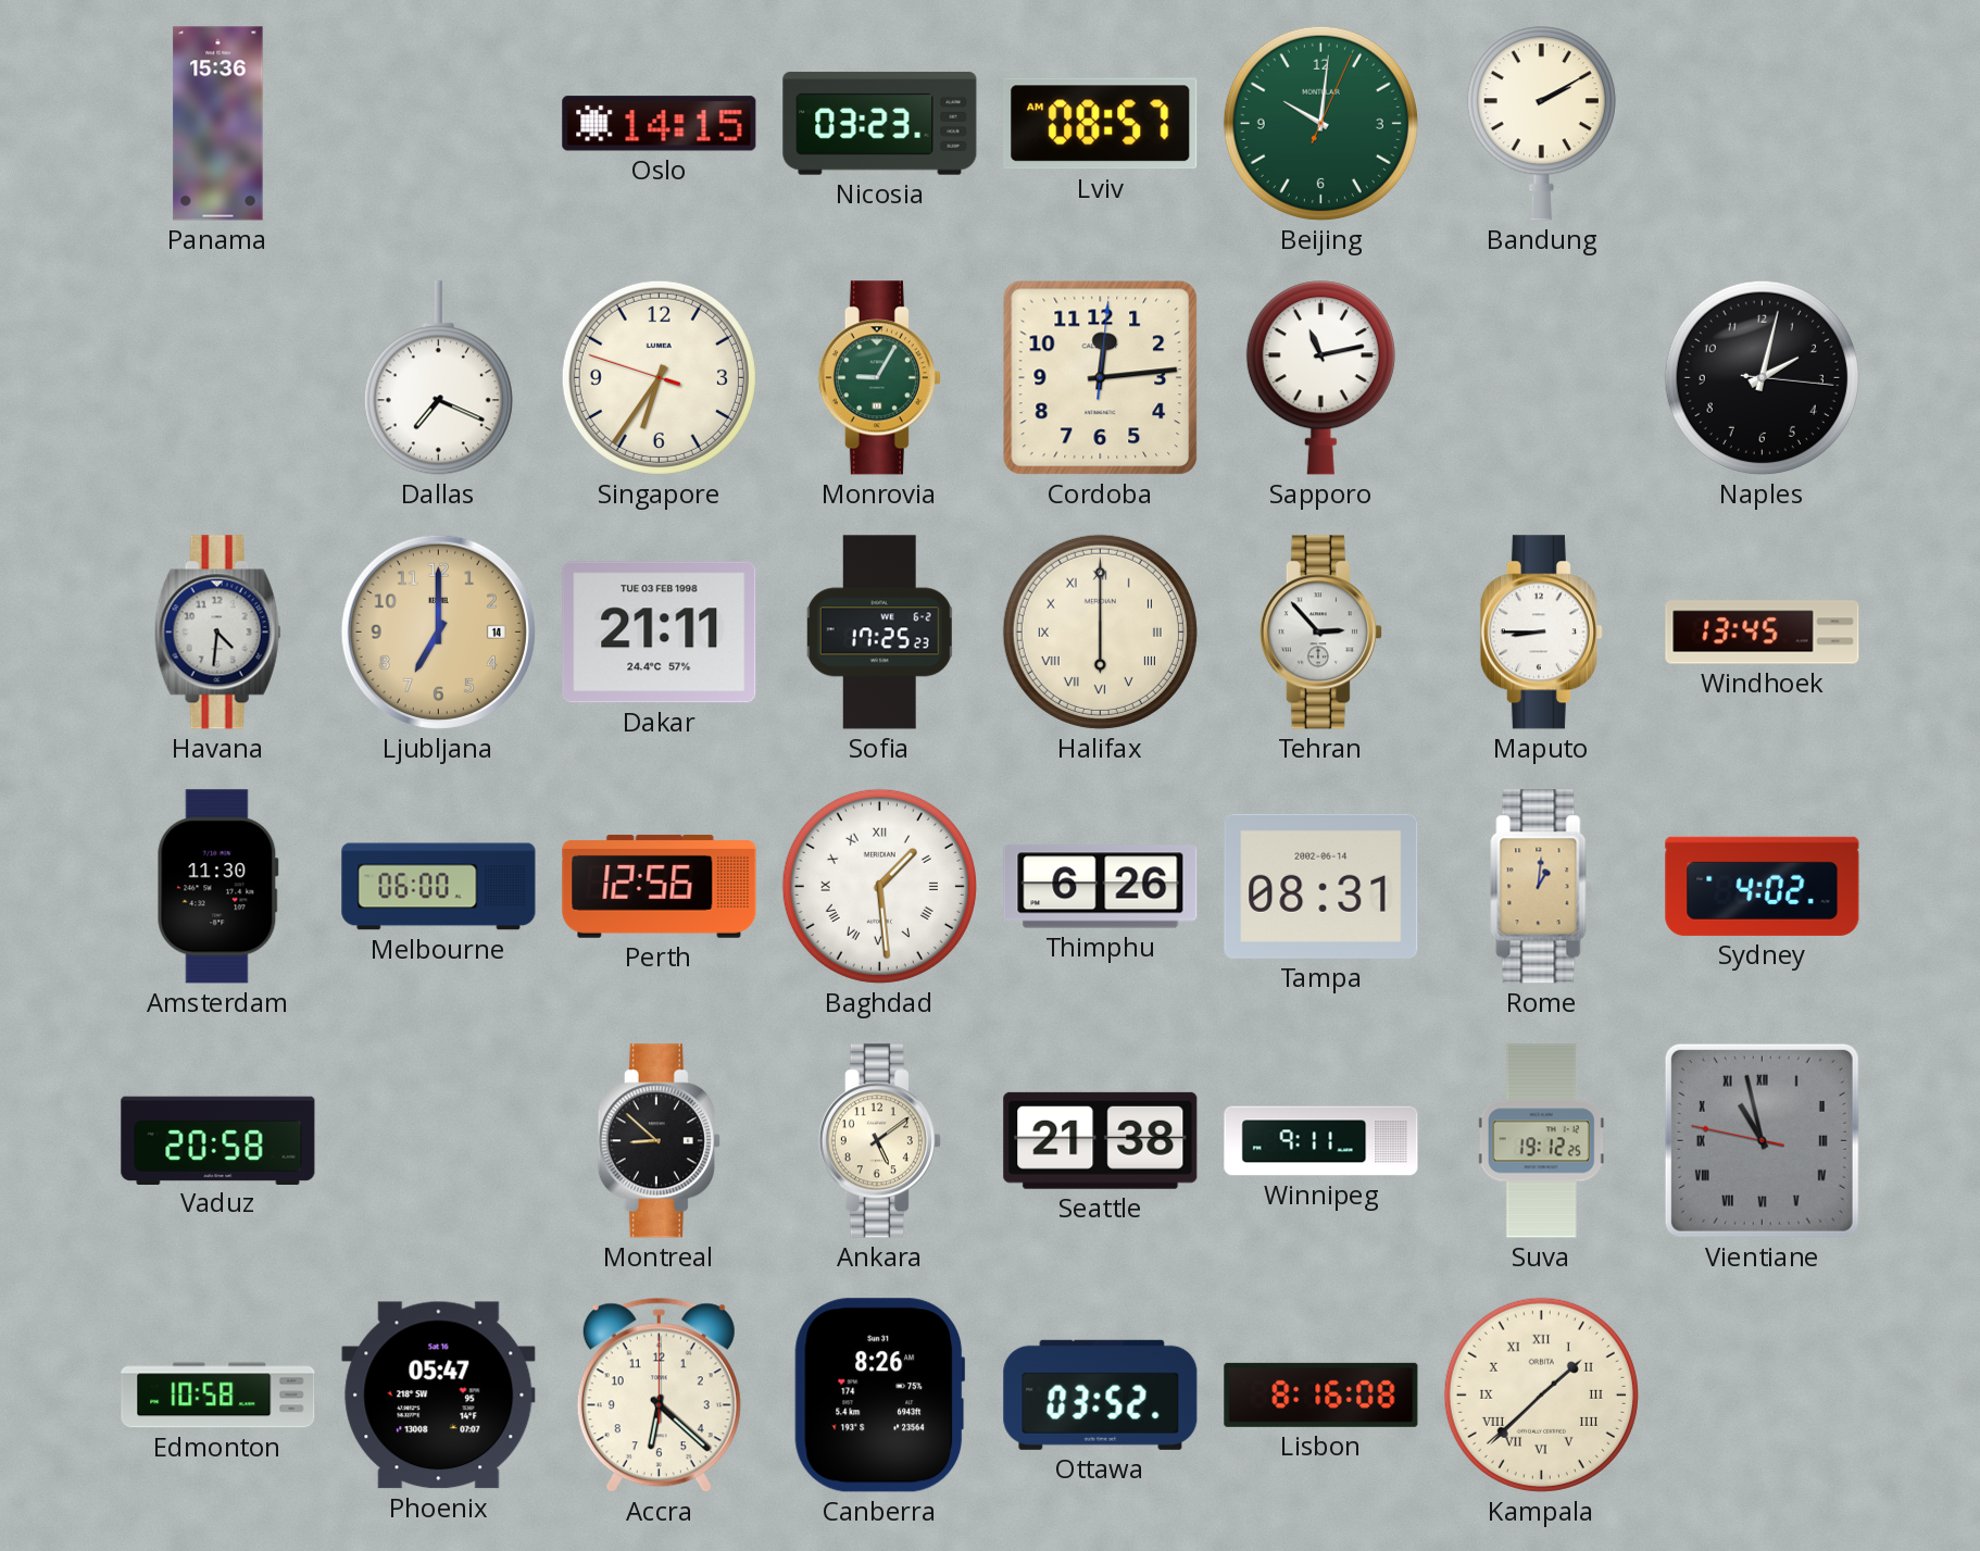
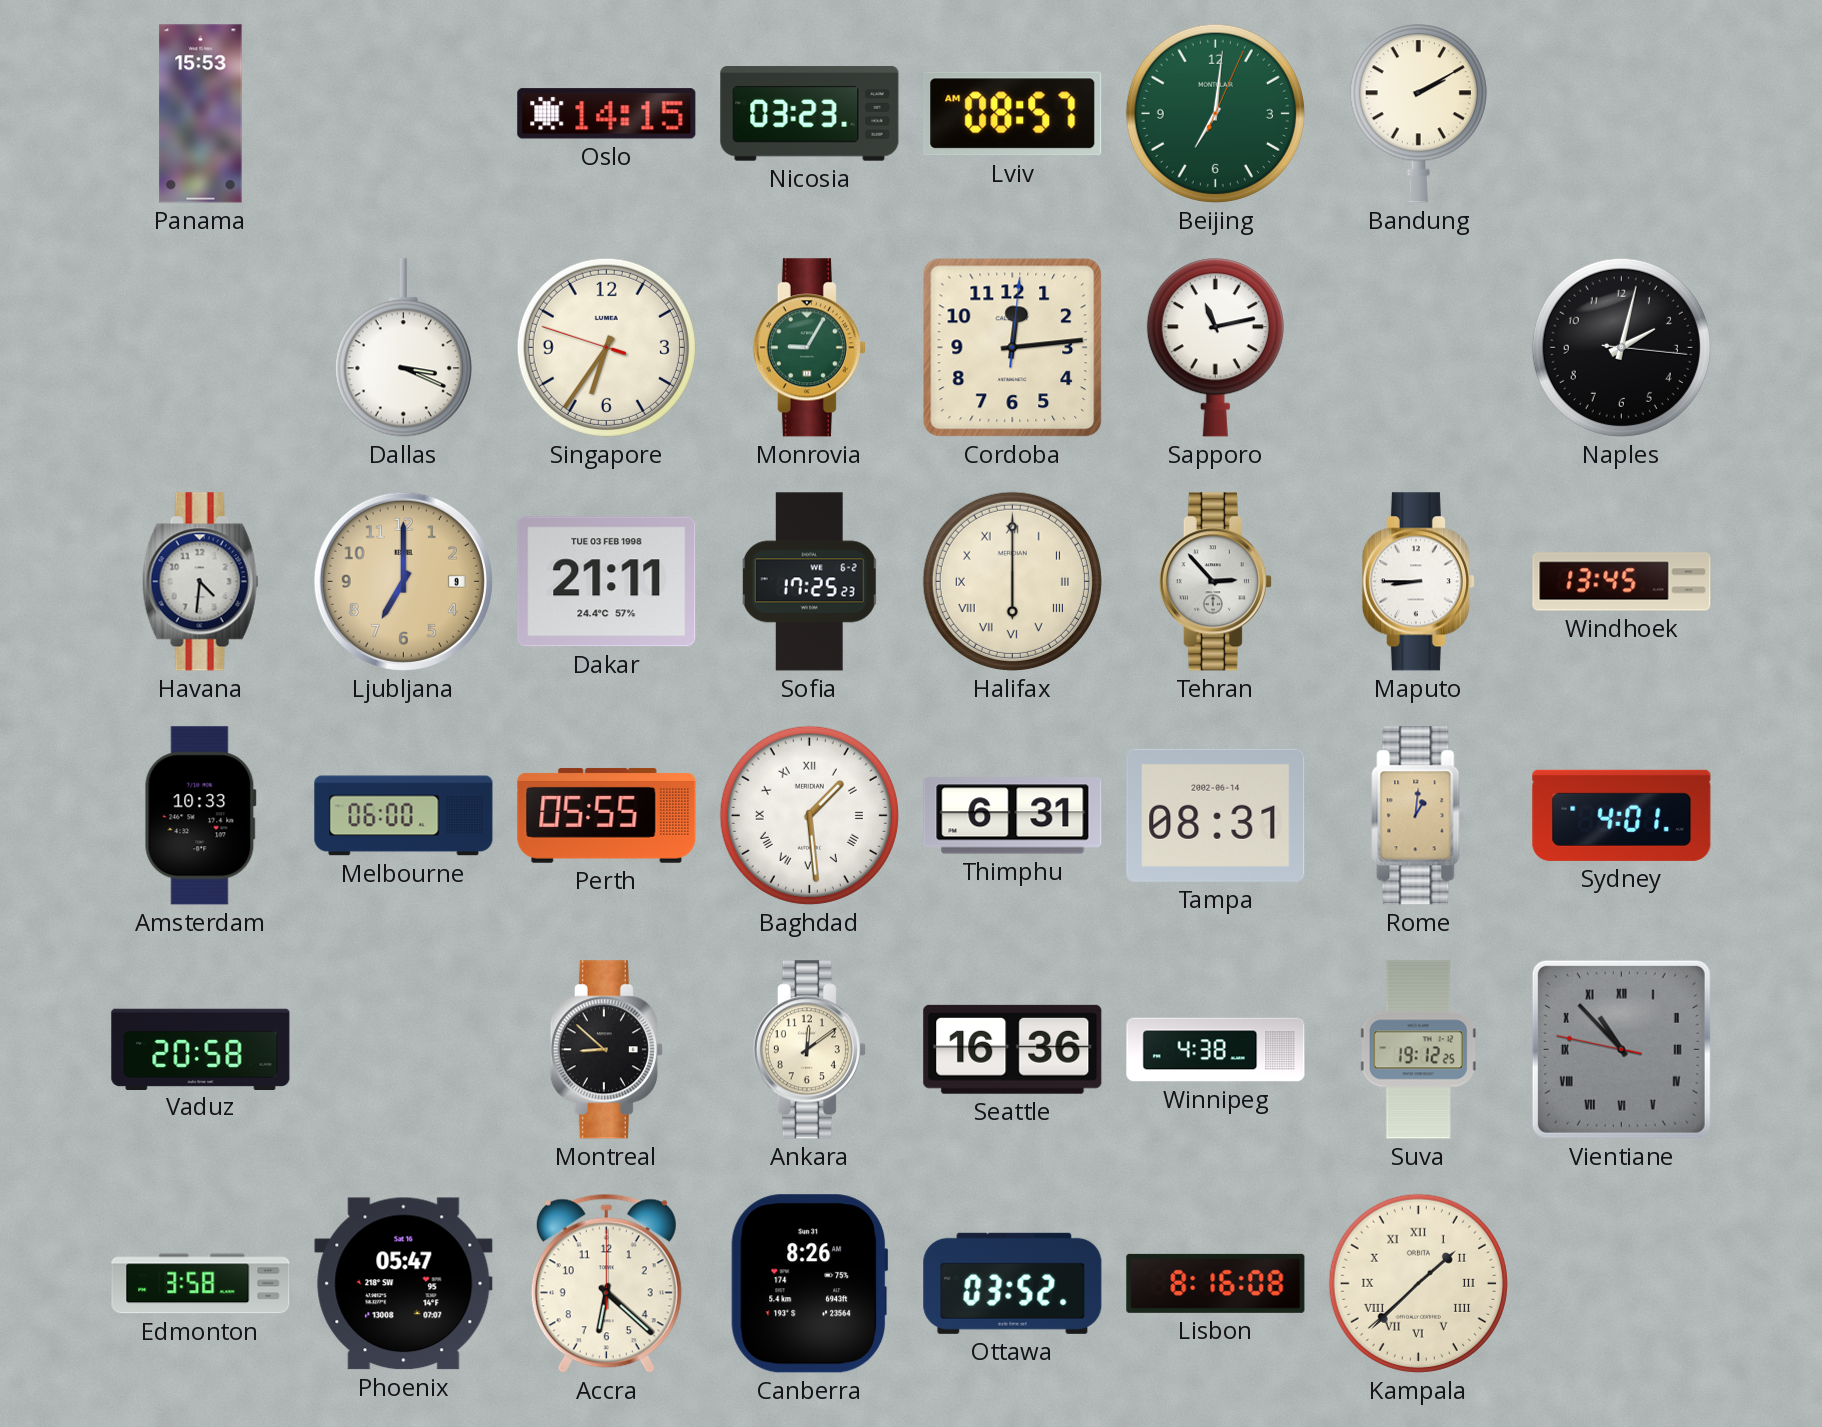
Panama: 15:36 -> 15:53 (201, 114)
Beijing: 10:01 -> 7:01 (1215, 113)
Dallas: 7:19 -> 3:19 (403, 348)
Ljubljana date: 14 -> 9 (403, 581)
Amsterdam: 11:30 -> 10:33 (200, 816)
Perth: 12:56 -> 05:55 (607, 815)
Thimphu: 6:26 -> 6:31 (1013, 816)
Sydney: 4:02 -> 4:01 (1622, 815)
Ankara: 5:09 -> 12:09 (809, 1050)
Seattle: 21:38 -> 16:36 (1013, 1049)
Winnipeg: 9:11 -> 4:38 (1216, 1050)
Vientiane: 10:57 -> 10:52 (1621, 1049)
Edmonton: 10:58 -> 3:58 (201, 1284)
